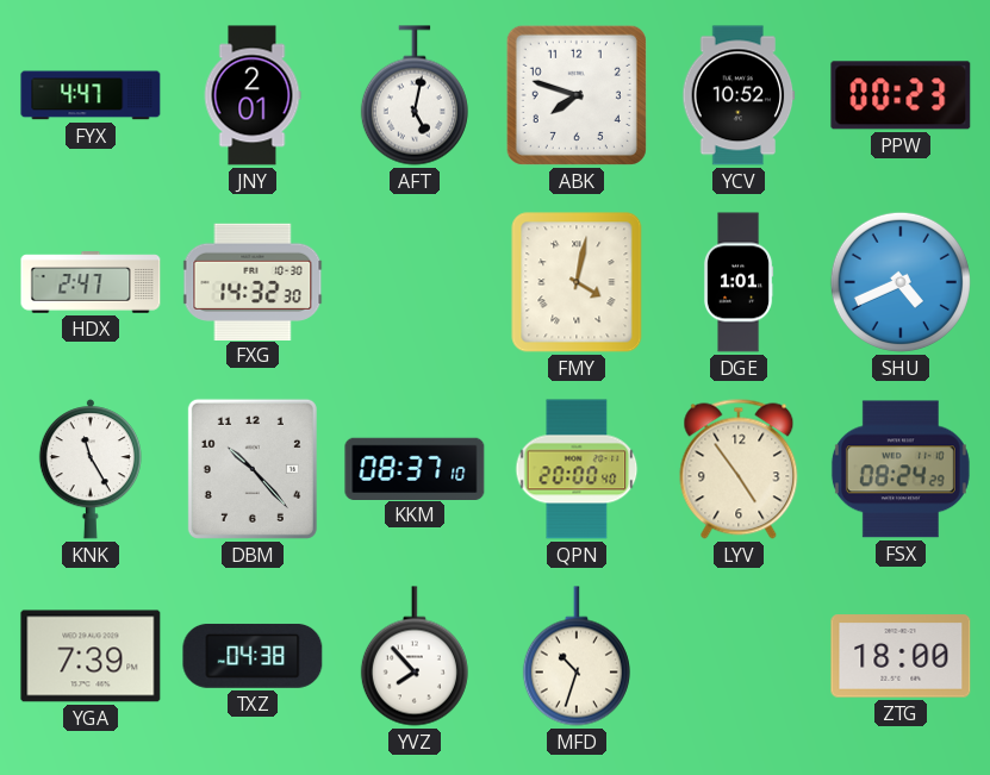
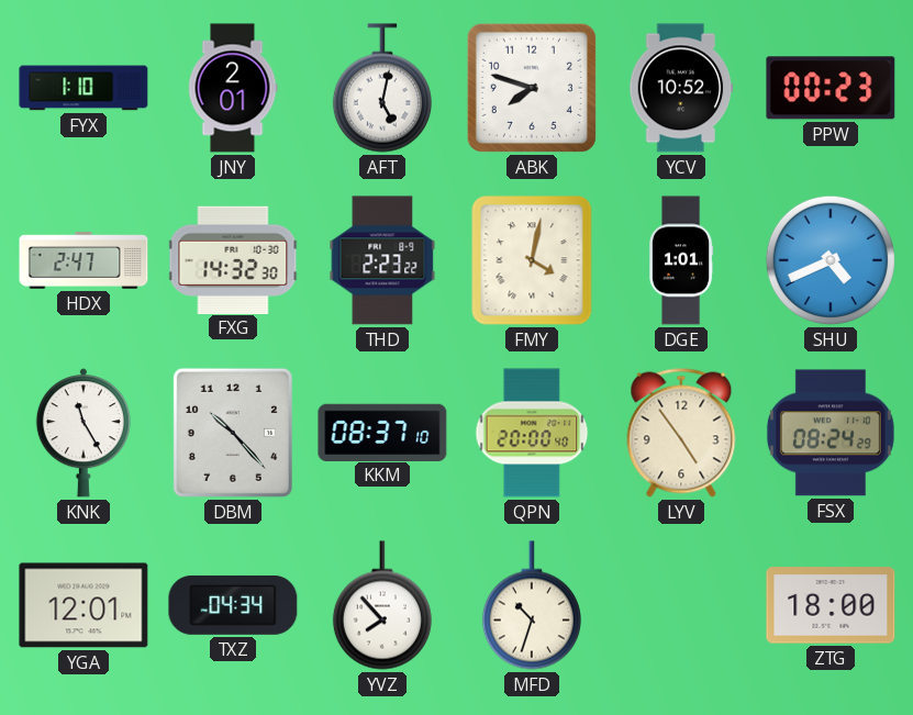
FYX: 4:47 -> 1:10 (83, 88)
THD: none -> 2:23 (382, 260)
YGA: 7:39 -> 12:01 (83, 605)
TXZ: 04:38 -> 04:34 (233, 605)
